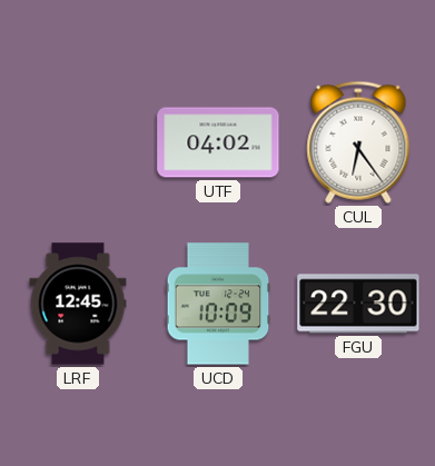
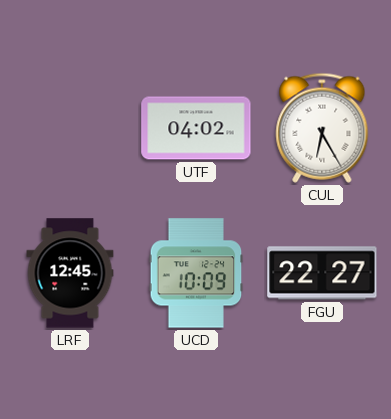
CUL: 6:24 -> 6:25 (322, 128)
FGU: 22:30 -> 22:27 (322, 273)
